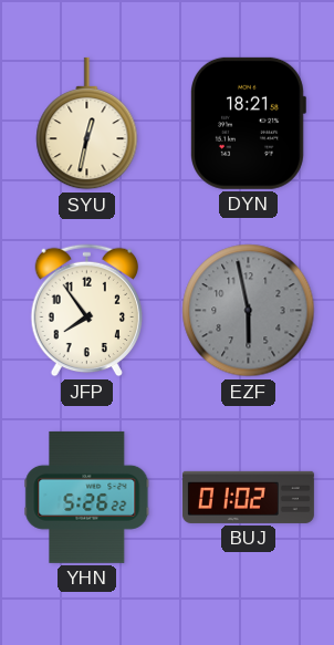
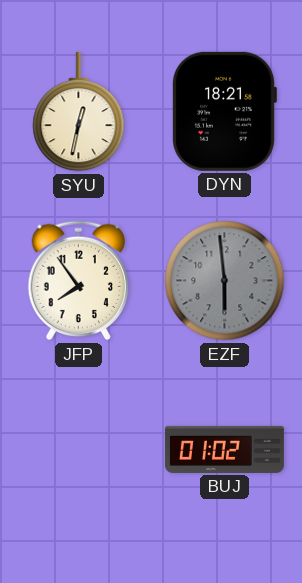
EZF: 5:58 -> 5:59 (225, 281)
YHN: 5:26 -> none (87, 497)
